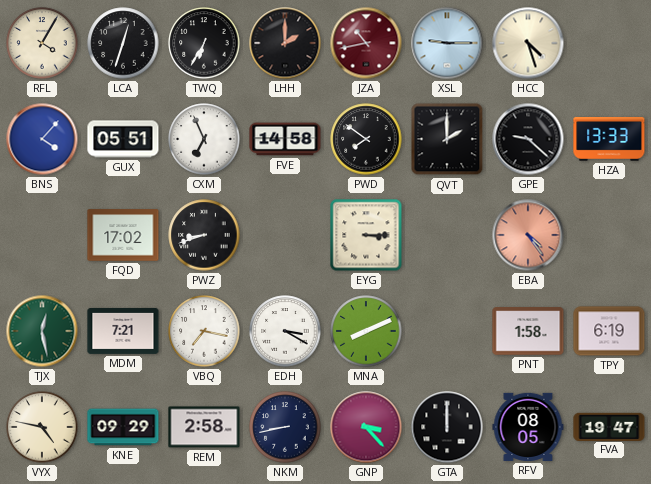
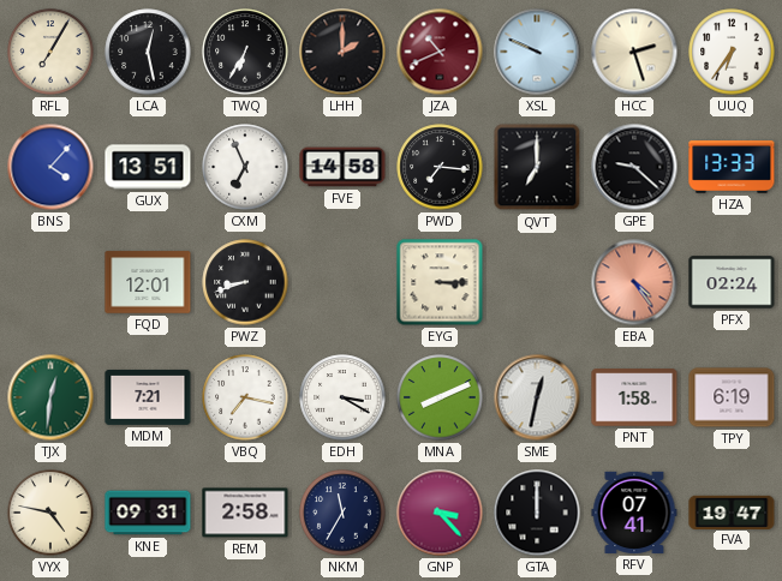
RFL: 4:05 -> 7:05 (50, 52)
LCA: 12:33 -> 12:28 (148, 52)
JZA: 10:43 -> 10:41 (440, 52)
XSL: 9:15 -> 9:49 (537, 52)
HCC: 4:27 -> 2:27 (634, 52)
UUQ: none -> 6:36 (732, 52)
GUX: 05:51 -> 13:51 (148, 167)
PWD: 7:51 -> 7:16 (440, 167)
QVT: 2:00 -> 7:00 (537, 167)
FQD: 17:02 -> 12:01 (148, 282)
PFX: none -> 02:24 (732, 282)
TJX: 12:28 -> 12:31 (50, 397)
SME: none -> 12:32 (537, 397)
KNE: 09:29 -> 09:31 (148, 513)
NKM: 8:43 -> 11:35 (342, 513)
RFV: 08:05 -> 07:41 (634, 513)
